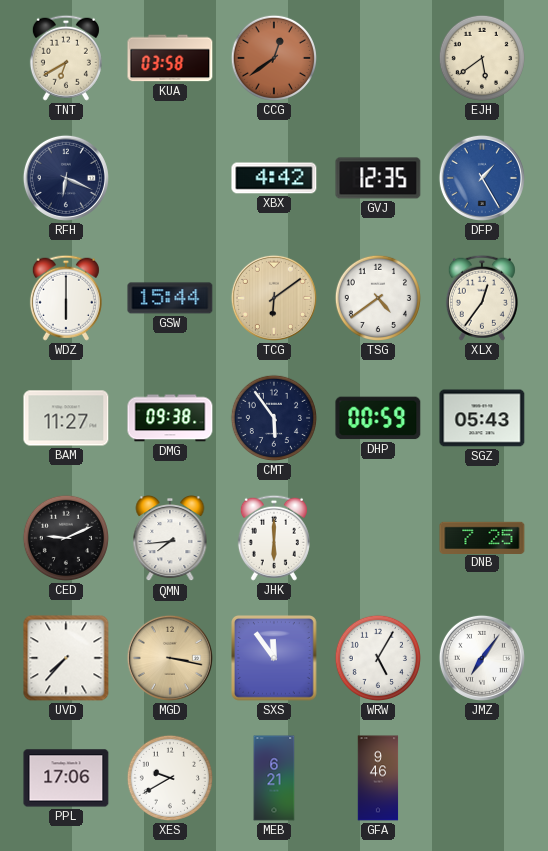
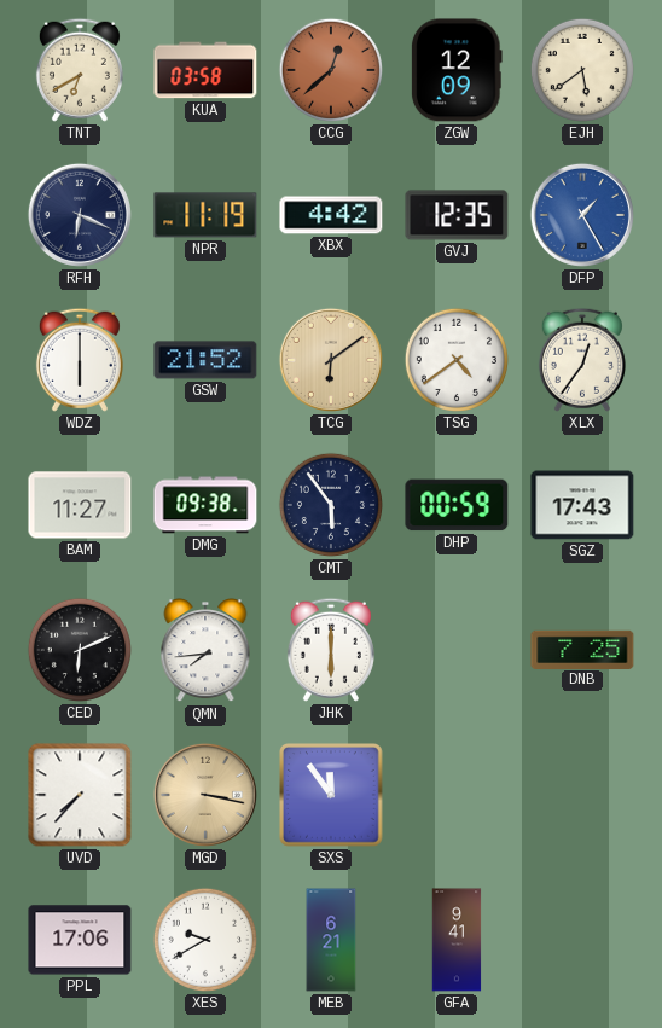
CCG: 12:39 -> 12:38 (331, 70)
ZGW: none -> 12:09 (457, 70)
NPR: none -> 11:19 (205, 215)
GSW: 15:44 -> 21:52 (205, 360)
SGZ: 05:43 -> 17:43 (582, 505)
CED: 9:11 -> 6:11 (80, 650)
WRW: 5:05 -> none (378, 658)
JMZ: 7:06 -> none (482, 658)
GFA: 9:46 -> 9:41 (457, 940)
